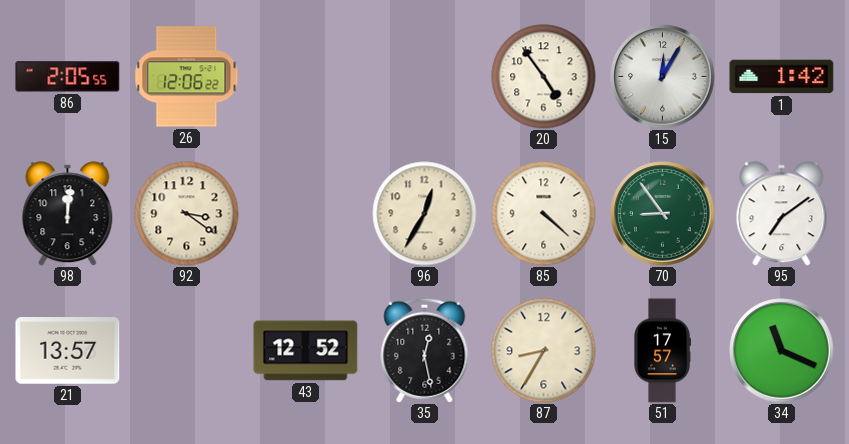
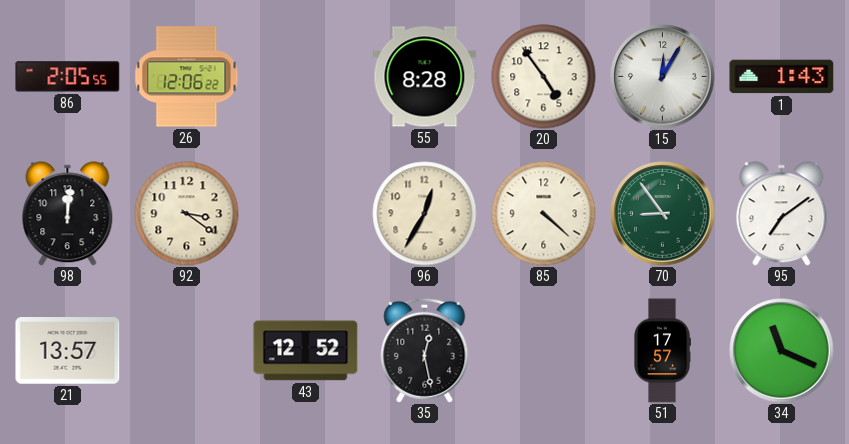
55: none -> 8:28 (425, 77)
1: 1:42 -> 1:43 (782, 77)
87: 8:35 -> none (544, 351)
